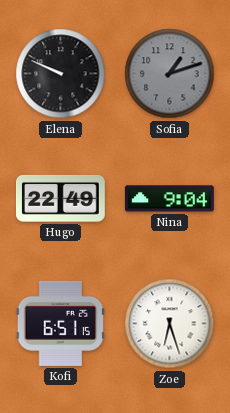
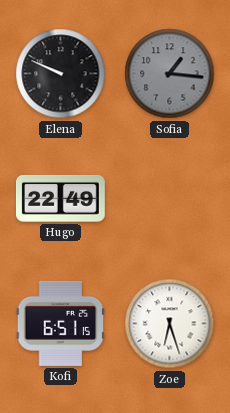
Sofia: 1:12 -> 1:16 (170, 74)
Nina: 9:04 -> none (169, 199)
